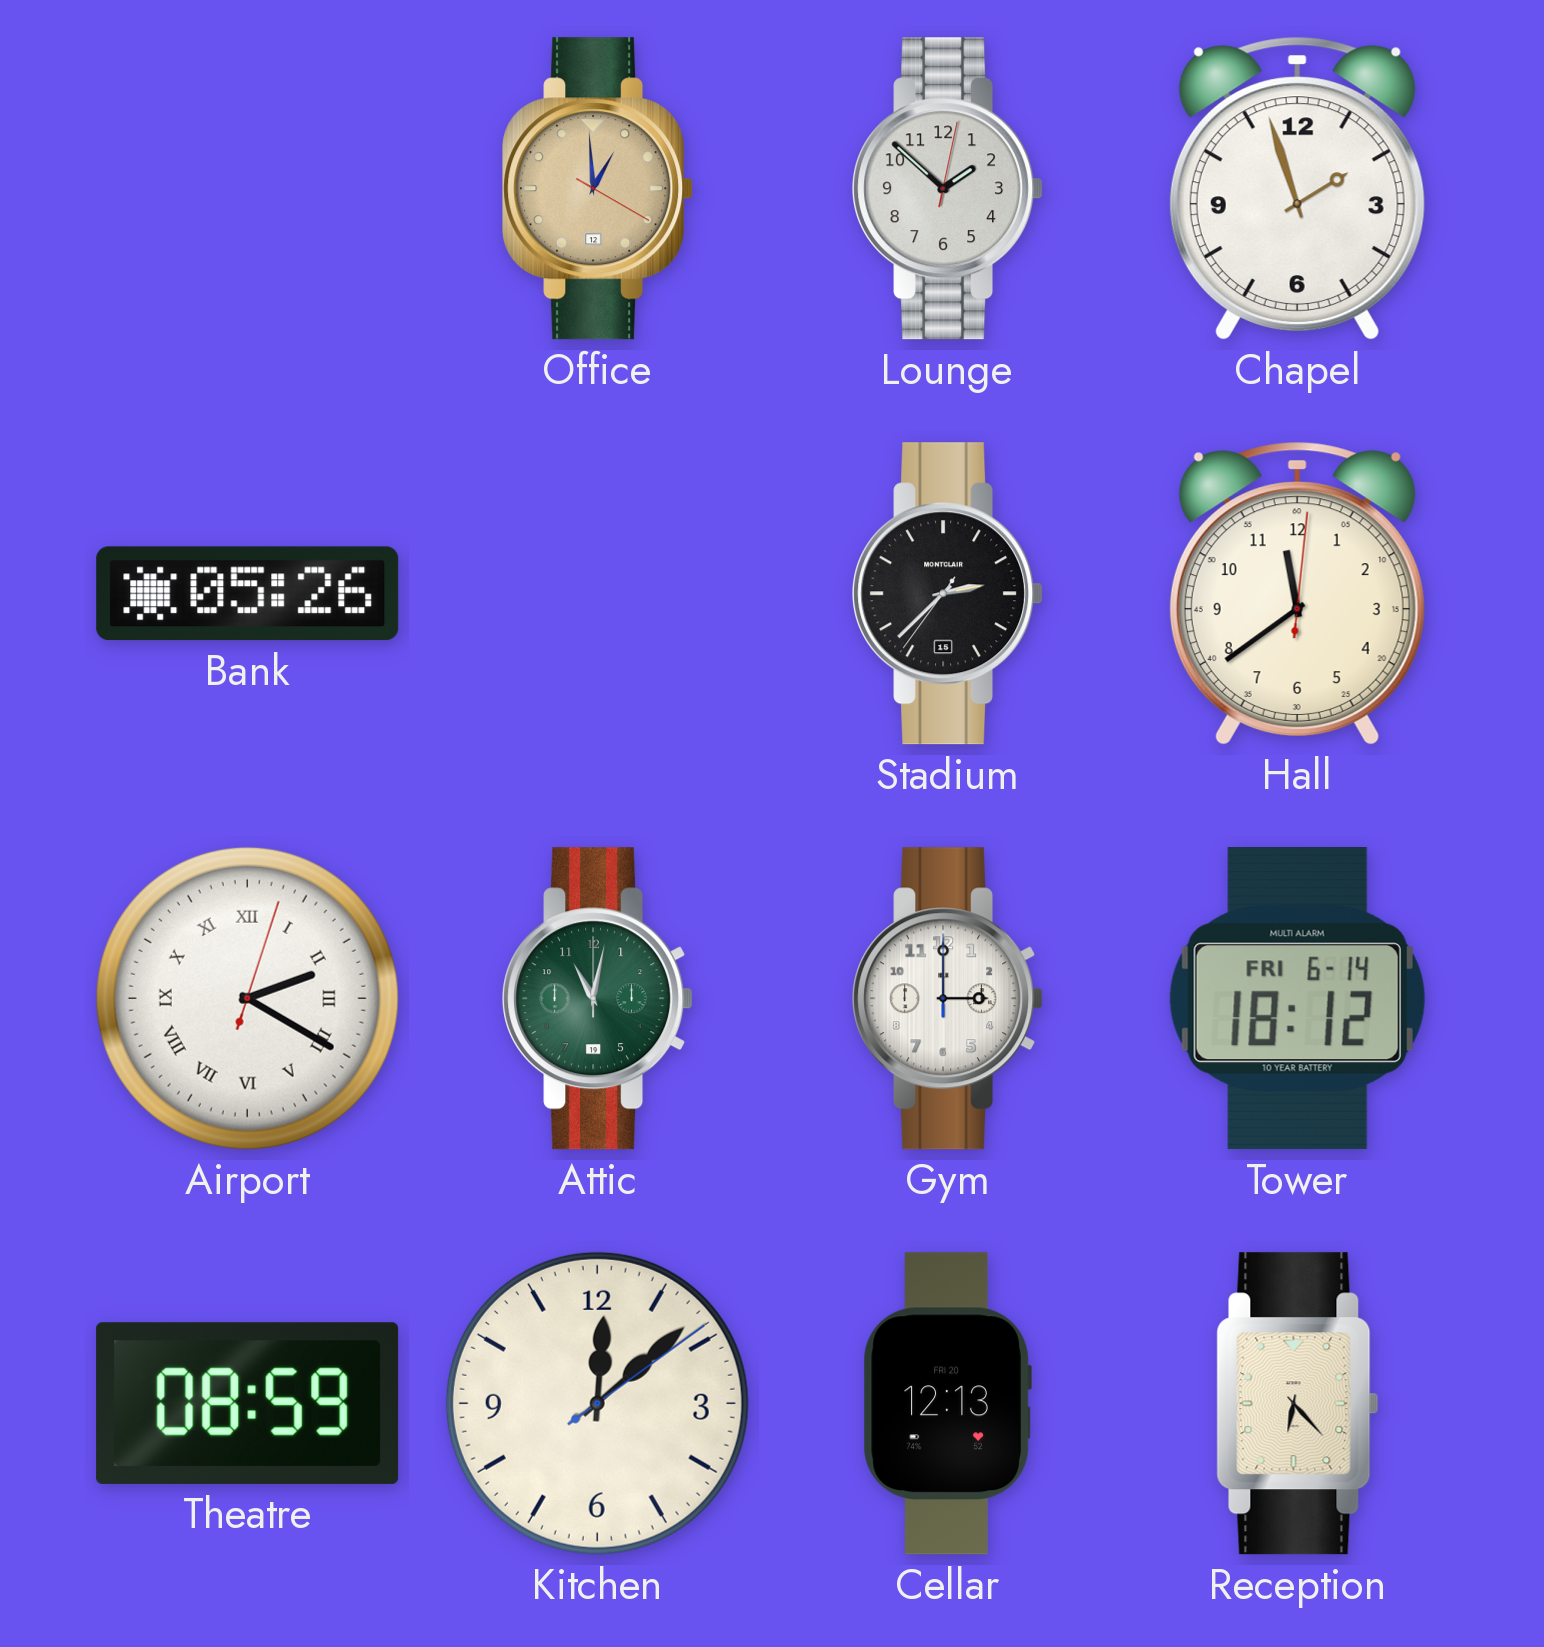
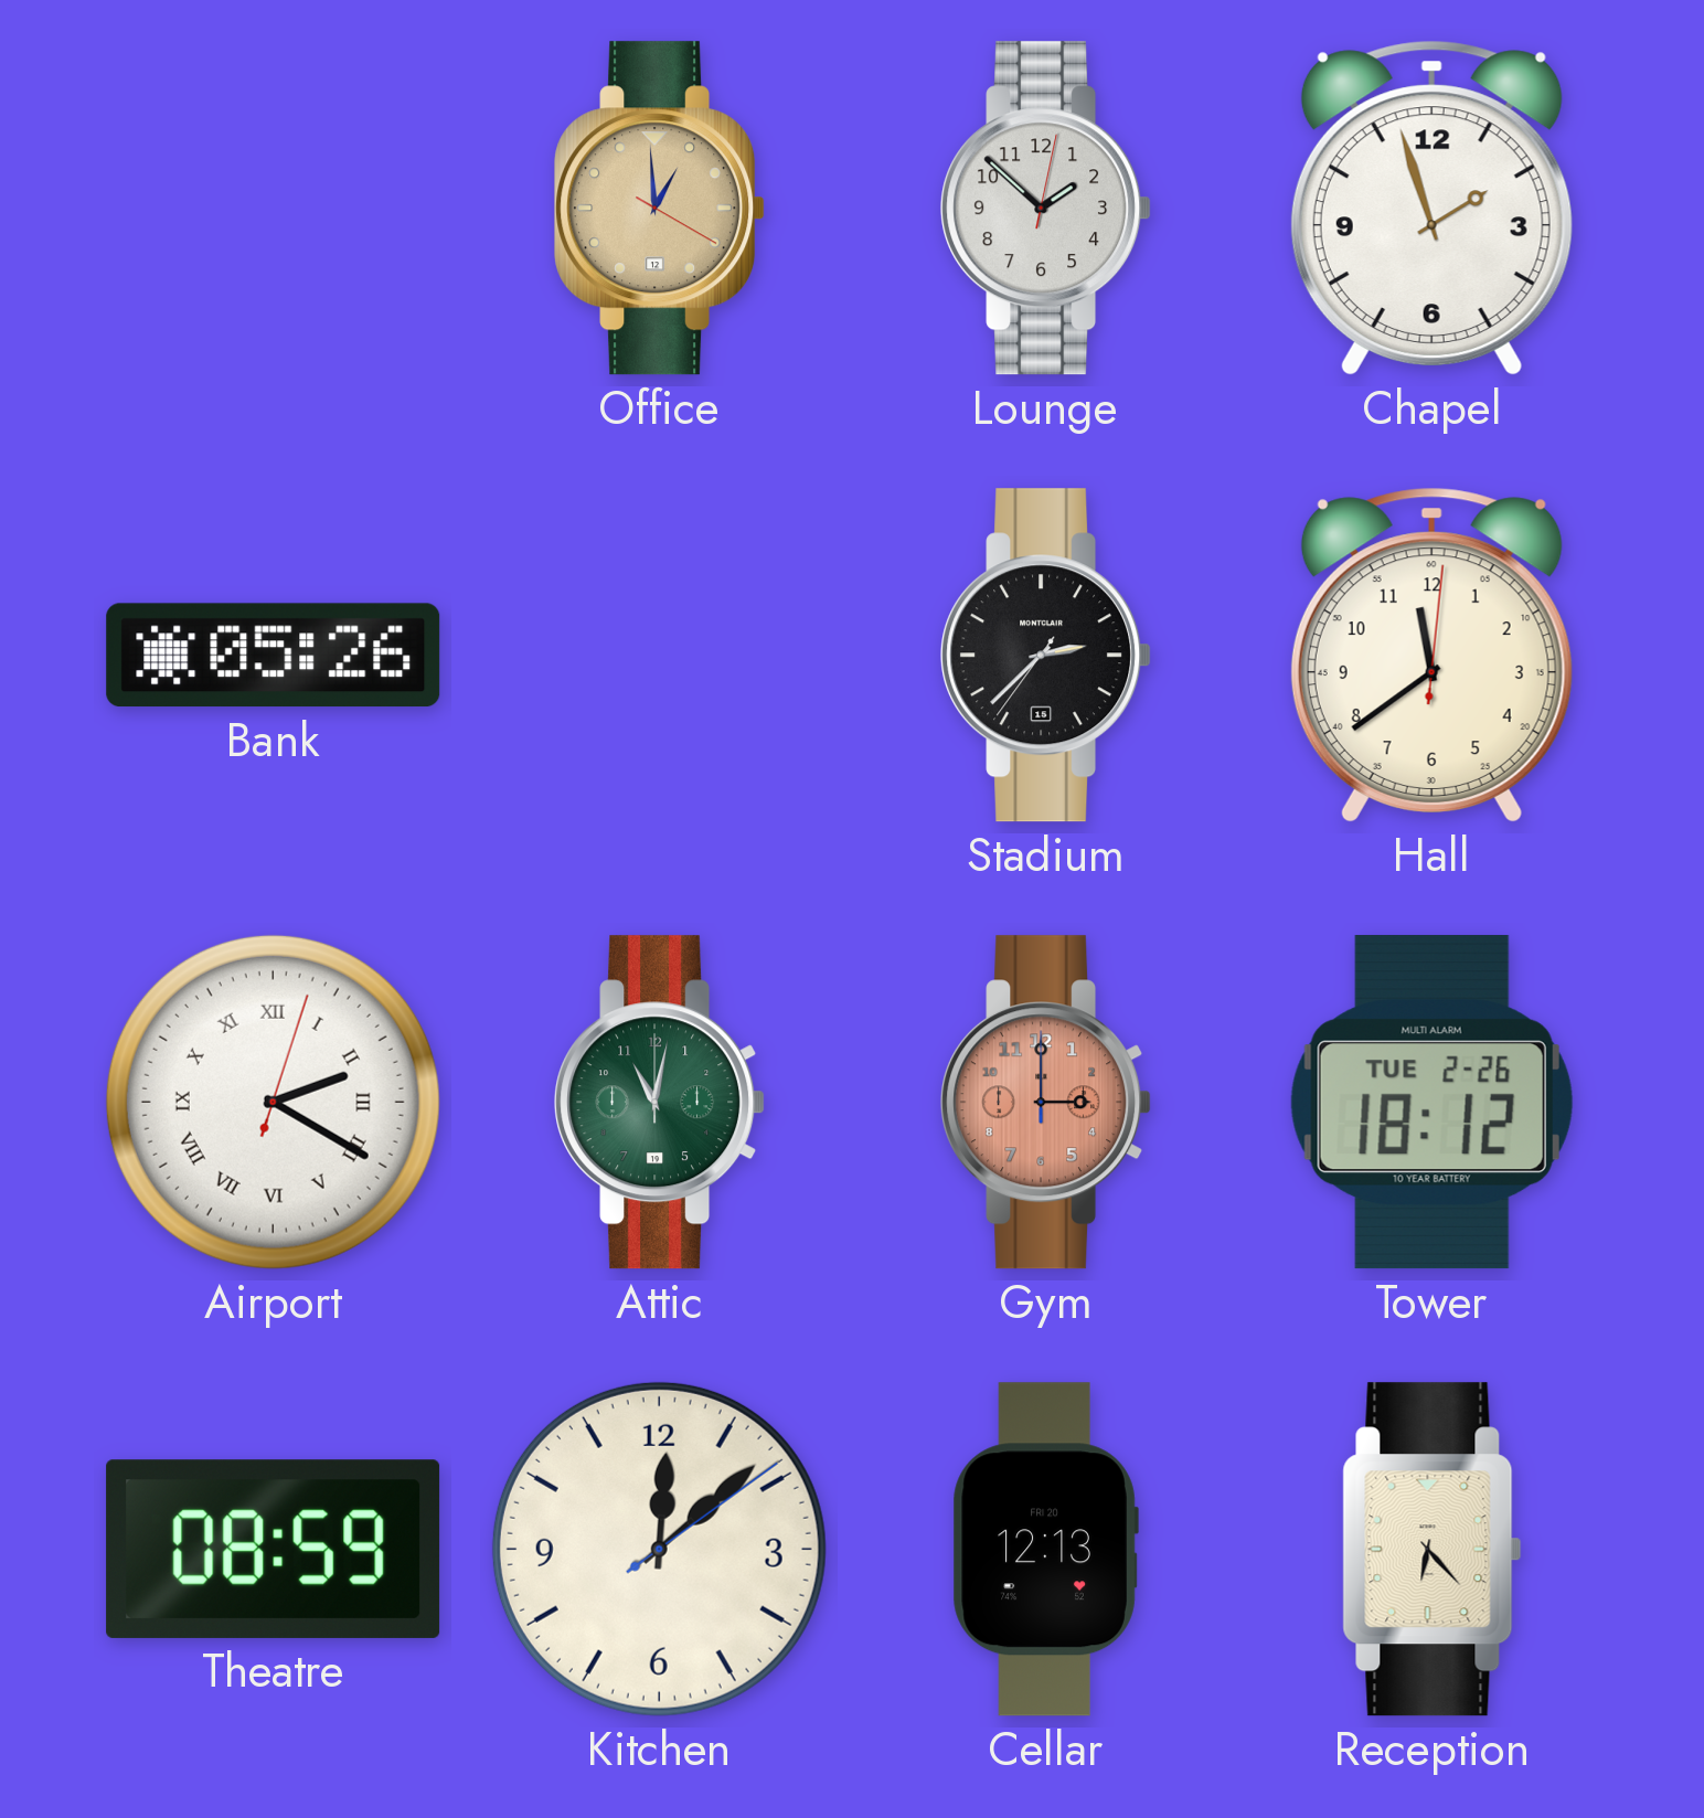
Gym dial: white -> salmon (1046, 1103)
Tower date: FRI 6-14 -> TUE 2-26 (1431, 1103)
